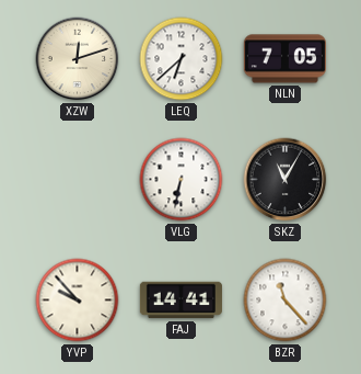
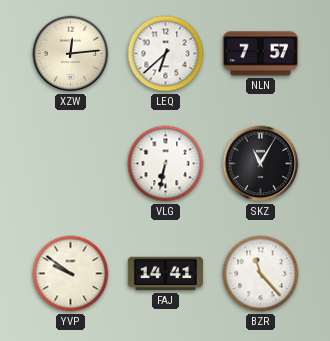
XZW: 12:12 -> 12:14 (71, 54)
NLN: 7:05 -> 7:57 (260, 54)
YVP: 9:53 -> 9:51 (71, 274)
